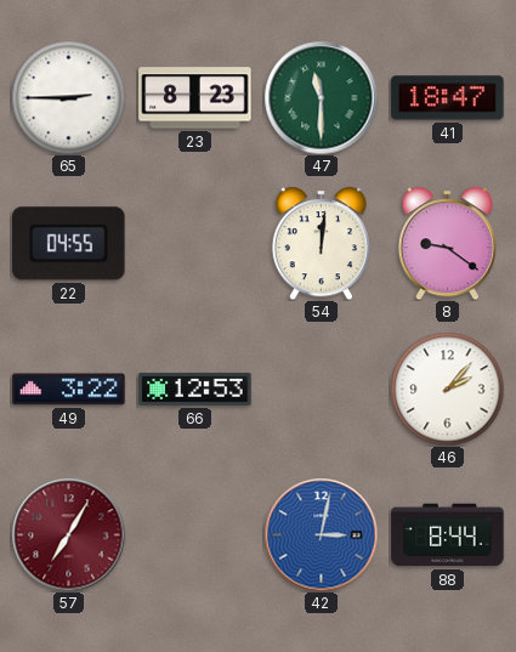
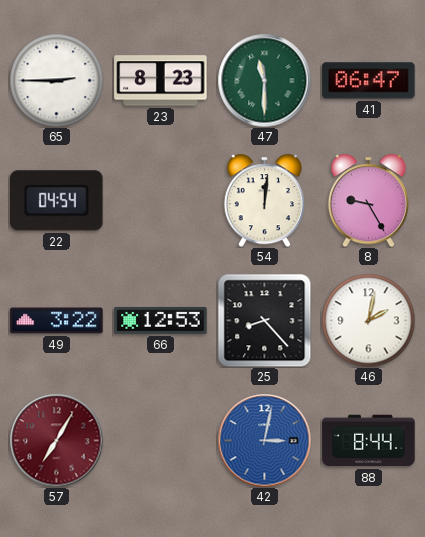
41: 18:47 -> 06:47 (369, 81)
22: 04:55 -> 04:54 (57, 201)
8: 9:21 -> 9:25 (368, 200)
25: none -> 8:23 (264, 320)
46: 2:07 -> 2:02 (368, 320)
